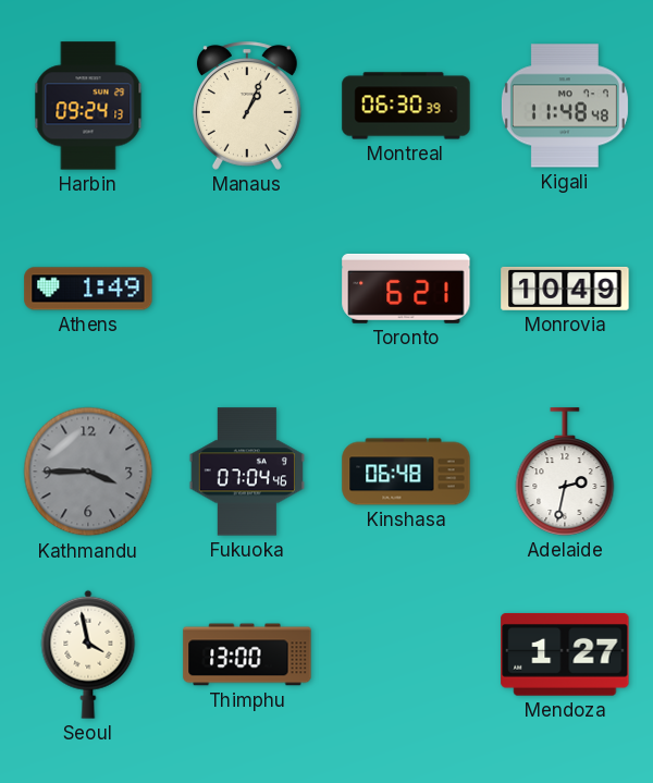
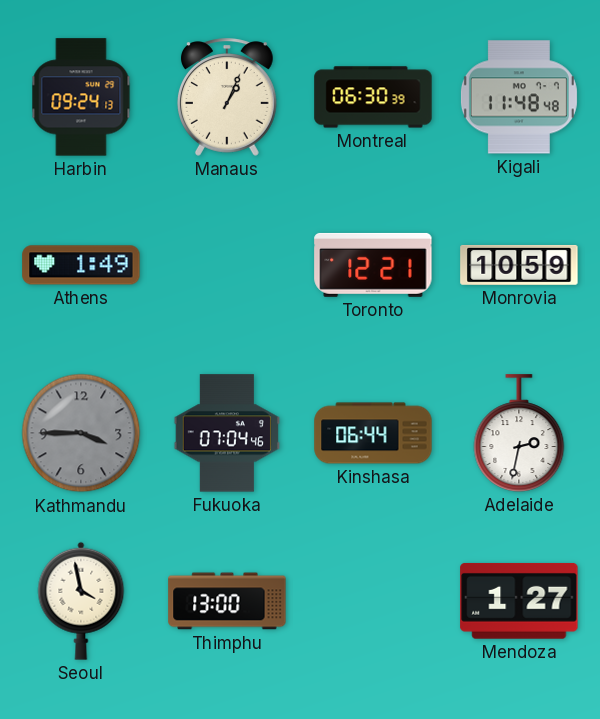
Toronto: 6:21 -> 12:21 (373, 265)
Monrovia: 10:49 -> 10:59 (519, 265)
Kinshasa: 06:48 -> 06:44 (373, 433)
